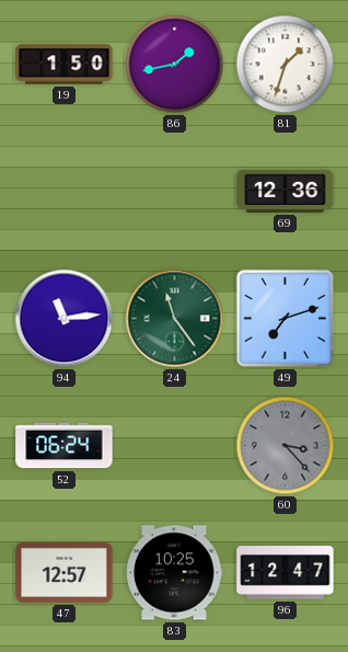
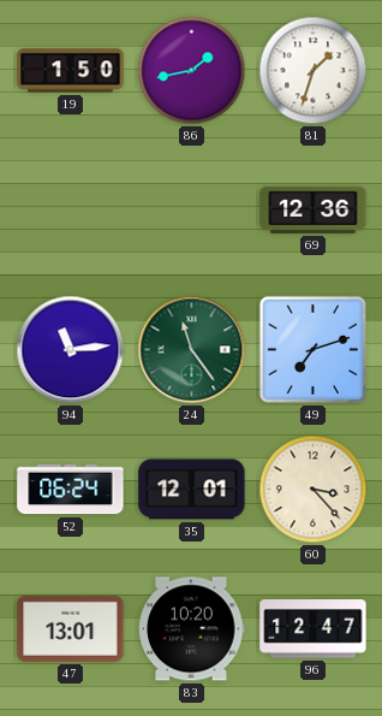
35: none -> 12:01 (192, 490)
60 dial: grey -> cream (314, 490)
47: 12:57 -> 13:01 (71, 628)
83: 10:25 -> 10:20 (192, 629)
